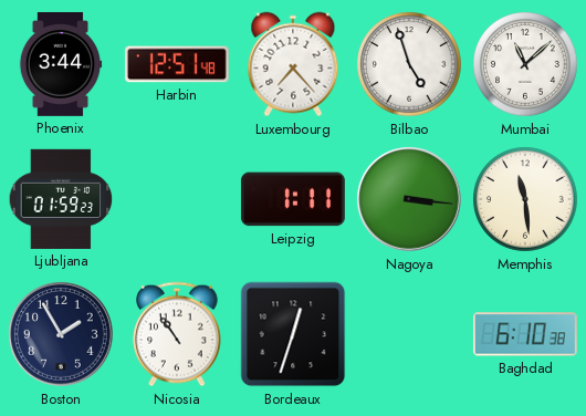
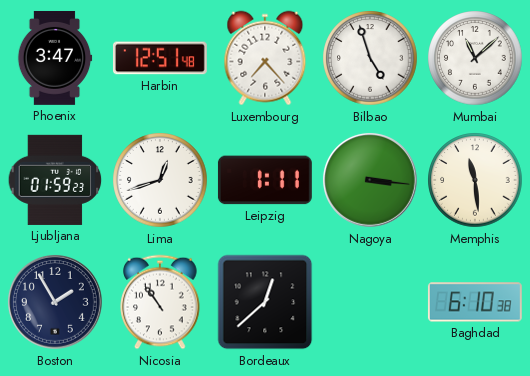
Phoenix: 3:44 -> 3:47 (55, 58)
Lima: none -> 12:42 (160, 180)
Bordeaux: 12:33 -> 12:38 (265, 302)
